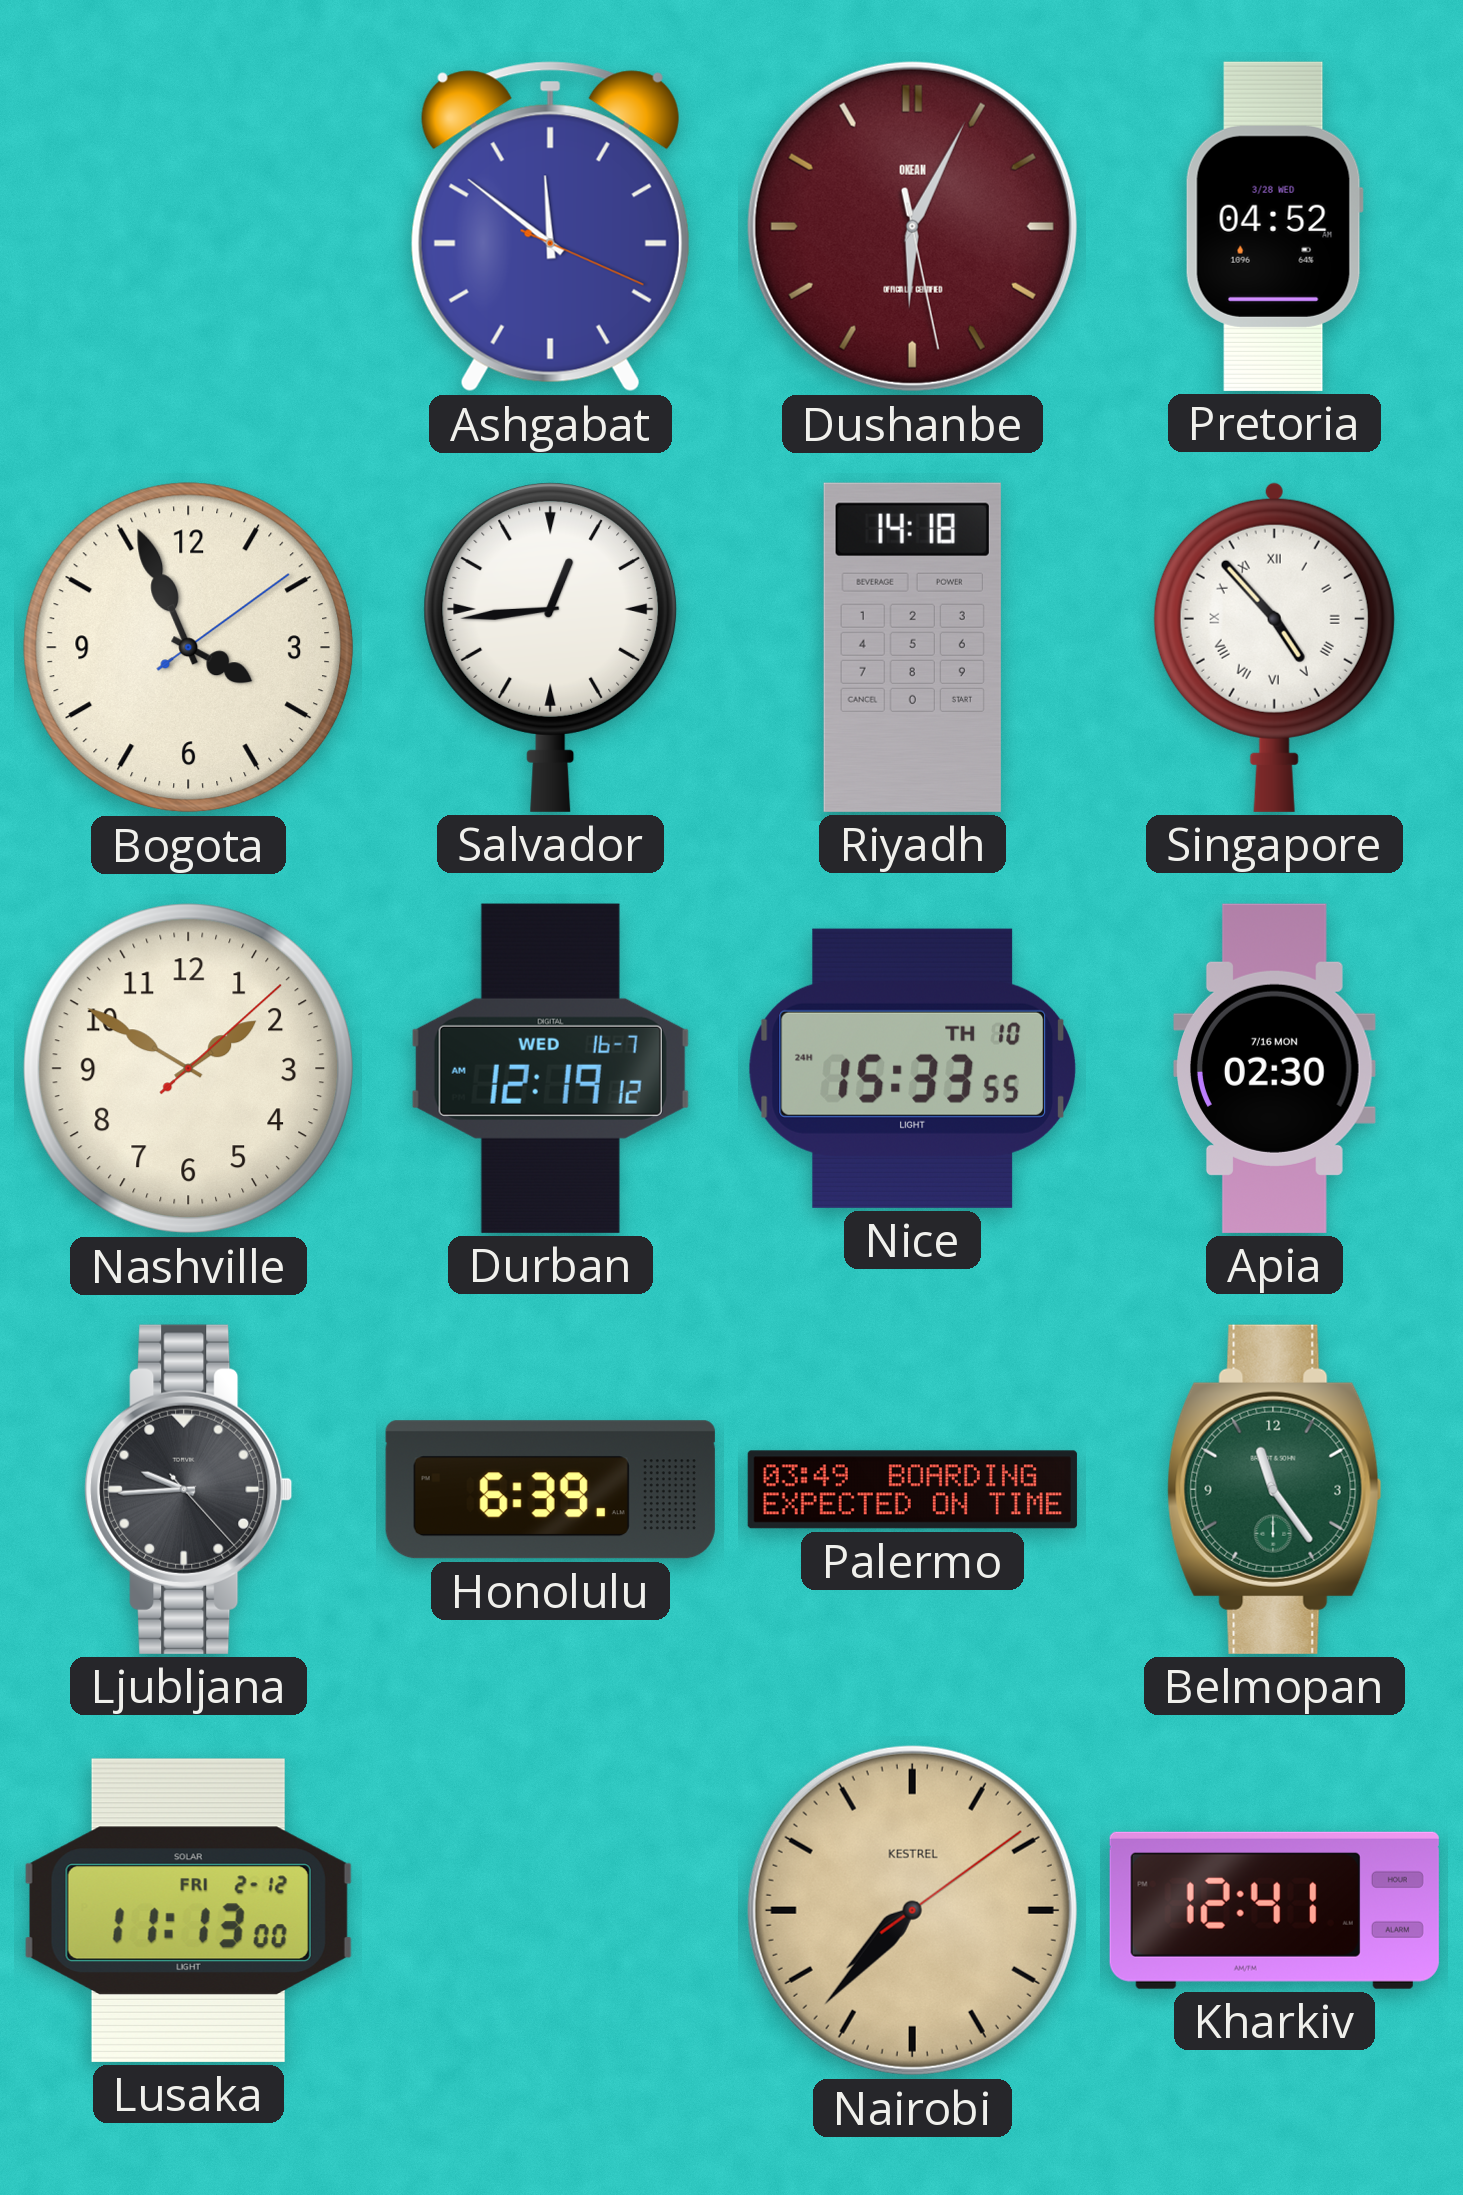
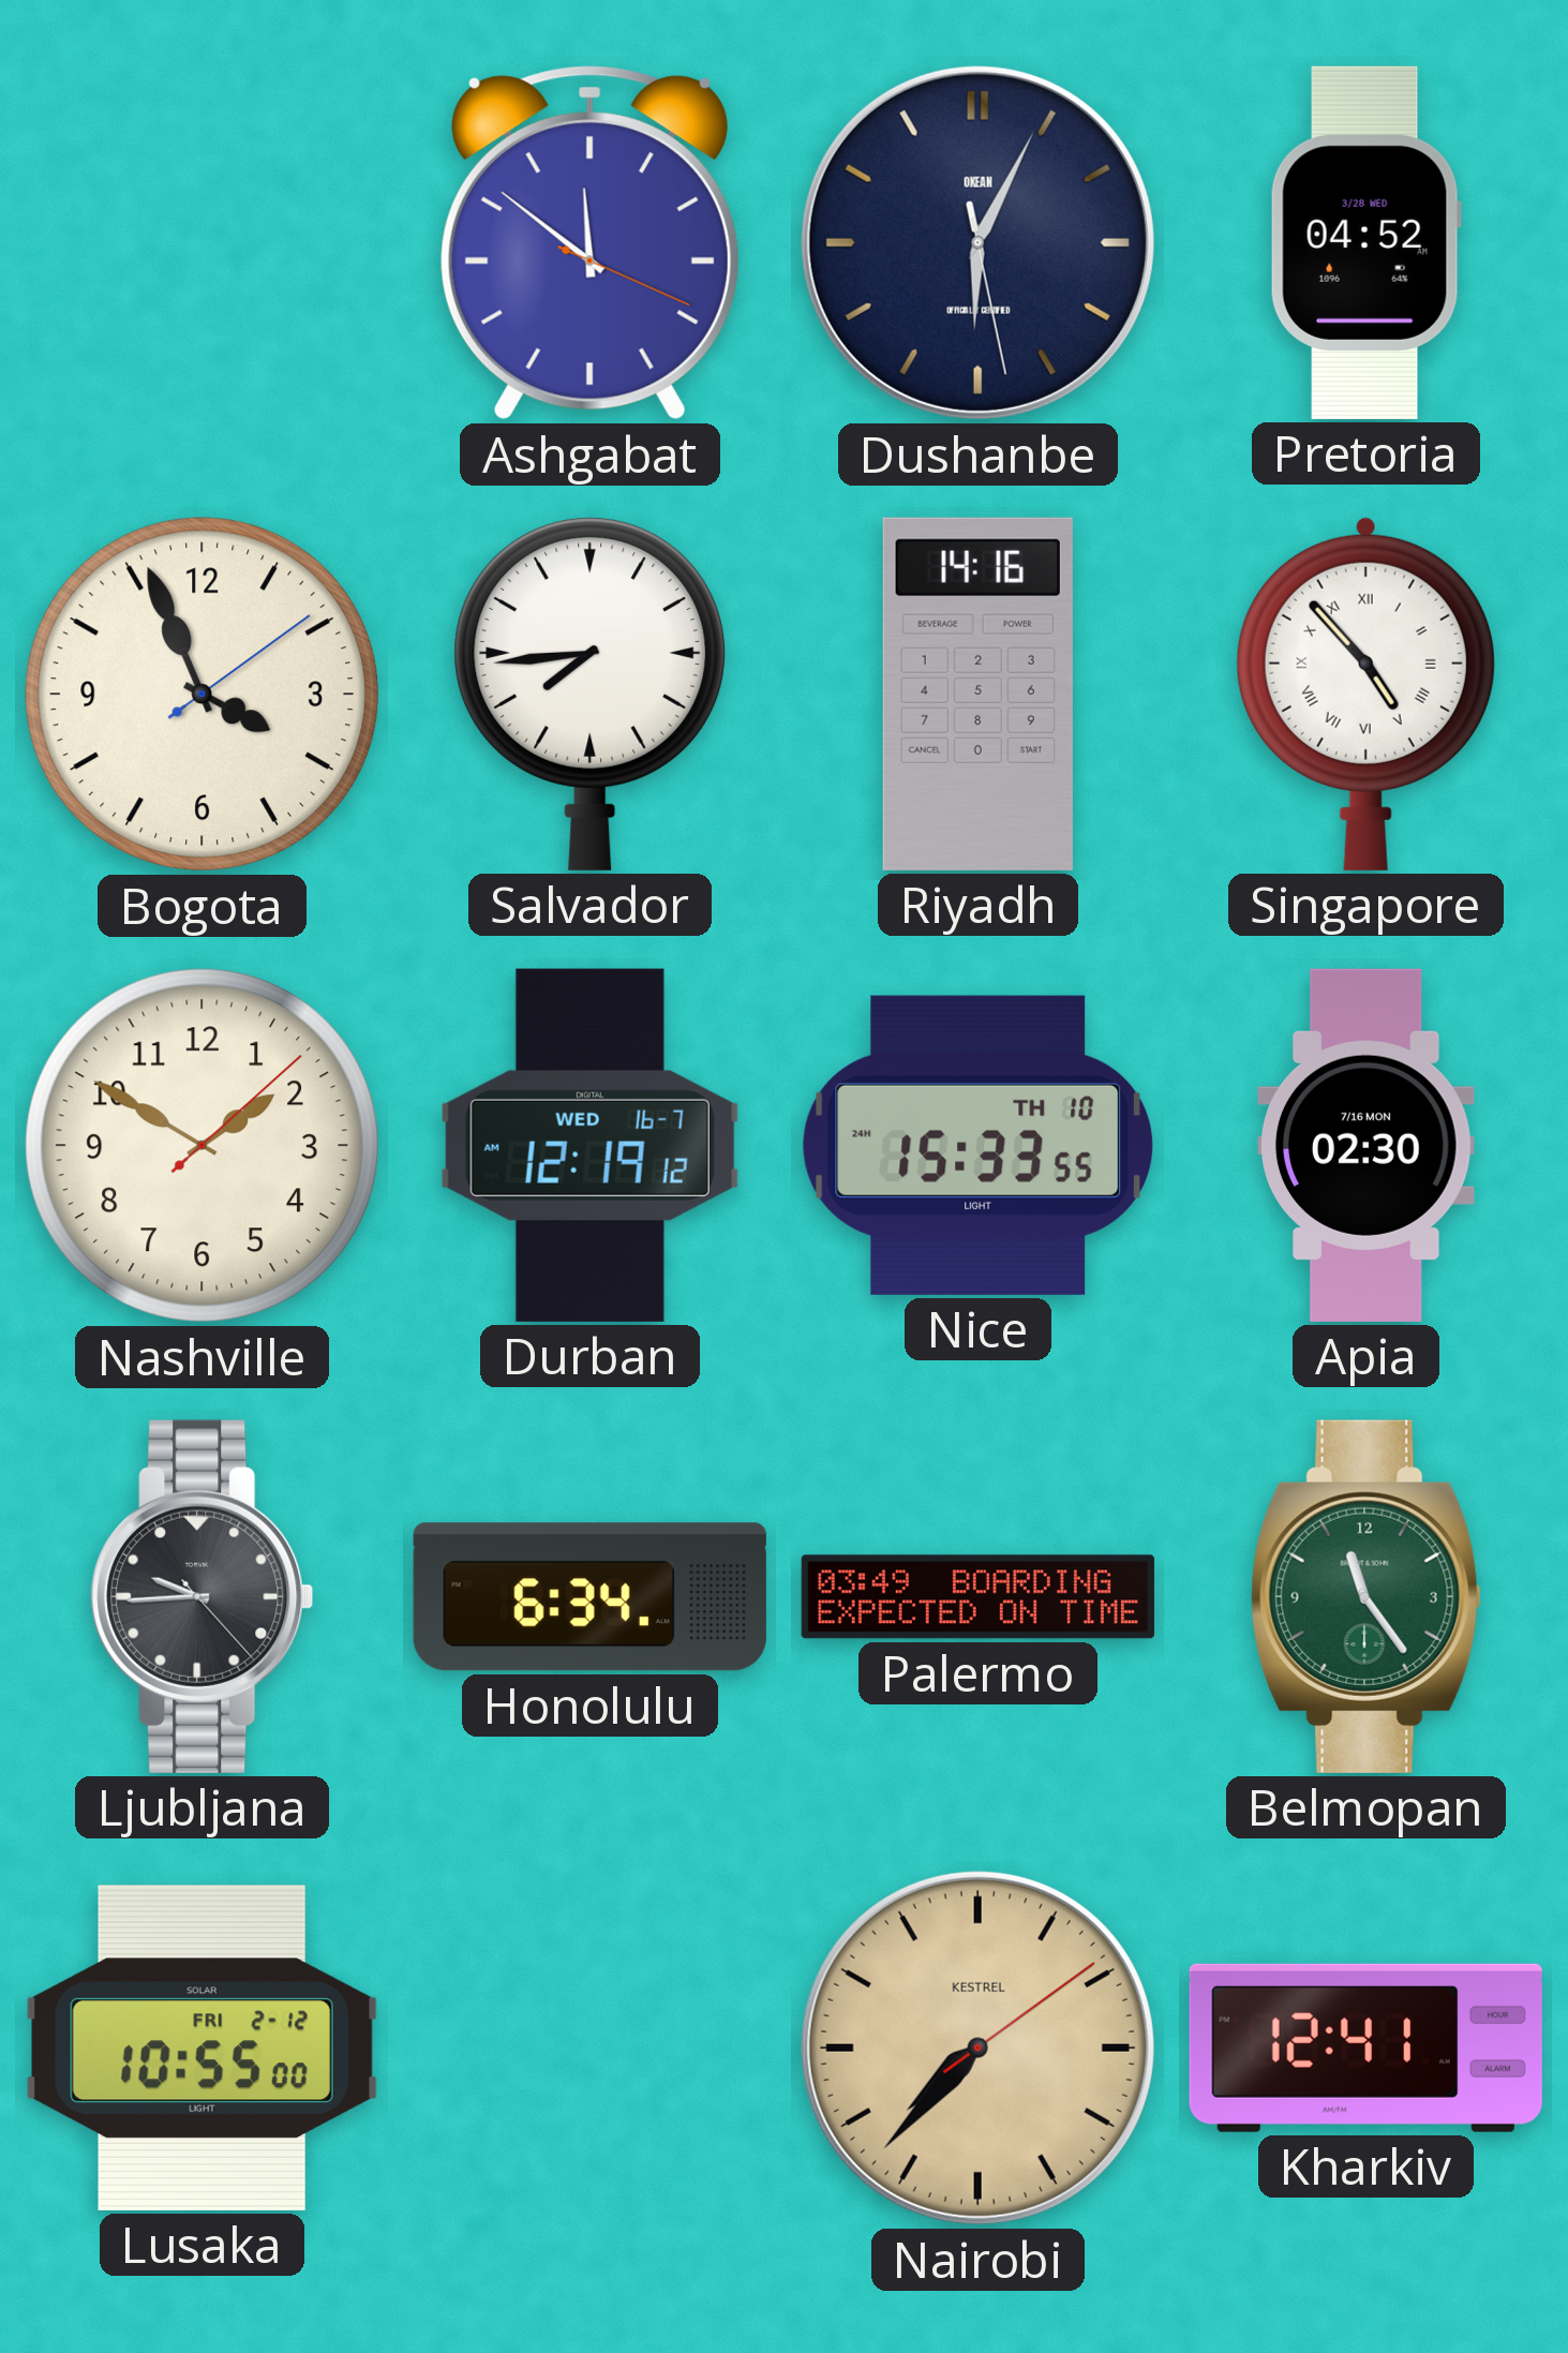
Dushanbe dial: burgundy -> navy (977, 242)
Salvador: 12:44 -> 7:44 (591, 694)
Riyadh: 14:18 -> 14:16 (977, 694)
Honolulu: 6:39 -> 6:34 (589, 1597)
Lusaka: 11:13 -> 10:55 (201, 2047)
